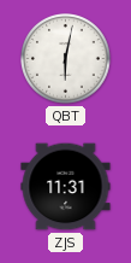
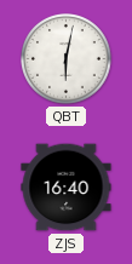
ZJS: 11:31 -> 16:40 (67, 188)
